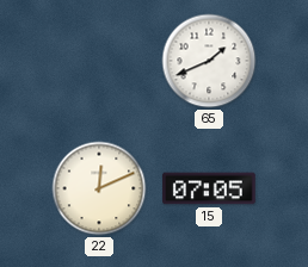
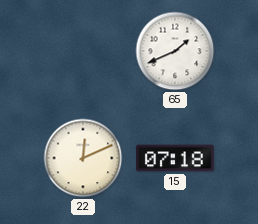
15: 07:05 -> 07:18 (175, 158)
